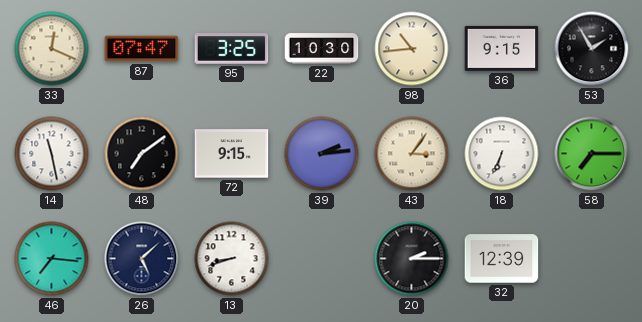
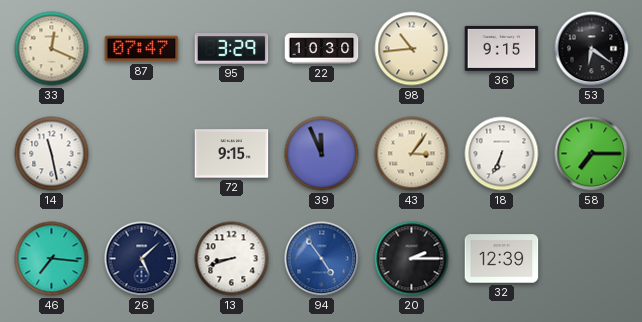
95: 3:25 -> 3:29 (232, 49)
53: 1:55 -> 6:21 (592, 49)
48: 7:09 -> none (142, 154)
39: 2:14 -> 11:56 (322, 154)
94: none -> 4:54 (322, 259)
